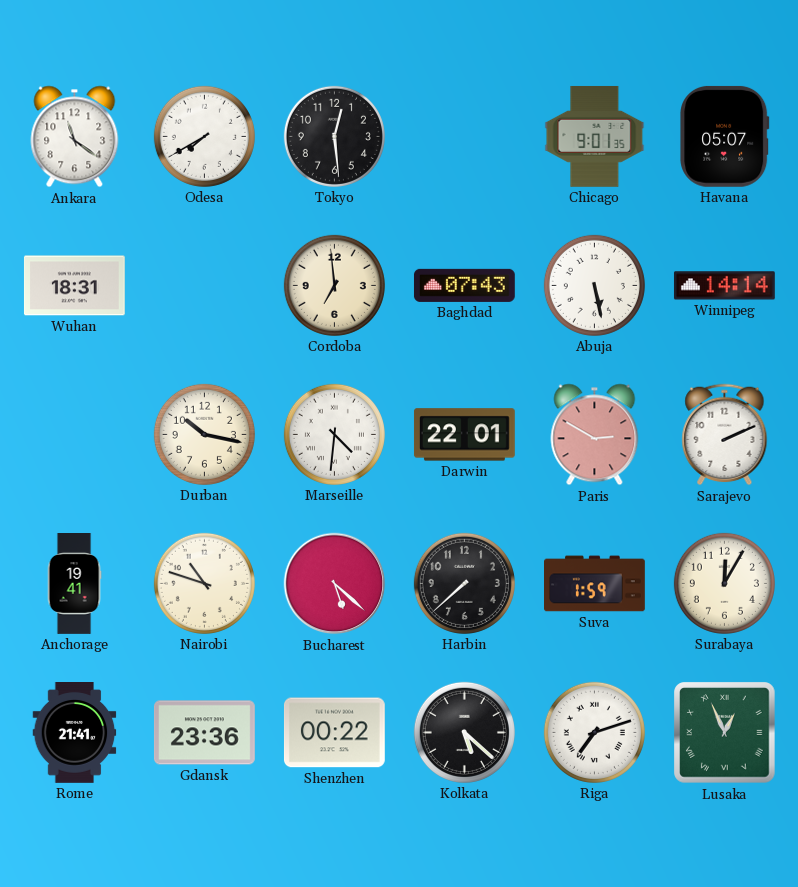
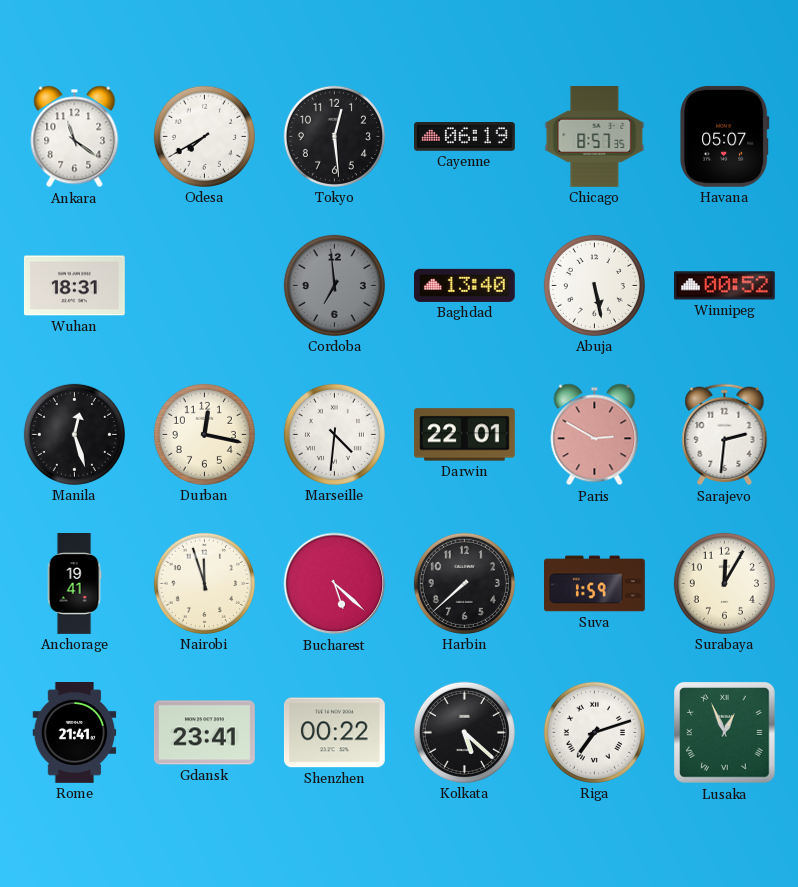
Cayenne: none -> 06:19 (465, 137)
Chicago: 9:01 -> 8:57 (595, 136)
Cordoba dial: cream -> grey (334, 285)
Baghdad: 07:43 -> 13:40 (464, 285)
Winnipeg: 14:14 -> 00:52 (724, 286)
Manila: none -> 12:27 (74, 434)
Durban: 10:17 -> 12:17 (204, 434)
Sarajevo: 2:11 -> 2:31 (725, 435)
Nairobi: 10:48 -> 11:57 (204, 583)
Gdansk: 23:36 -> 23:41 (205, 733)
